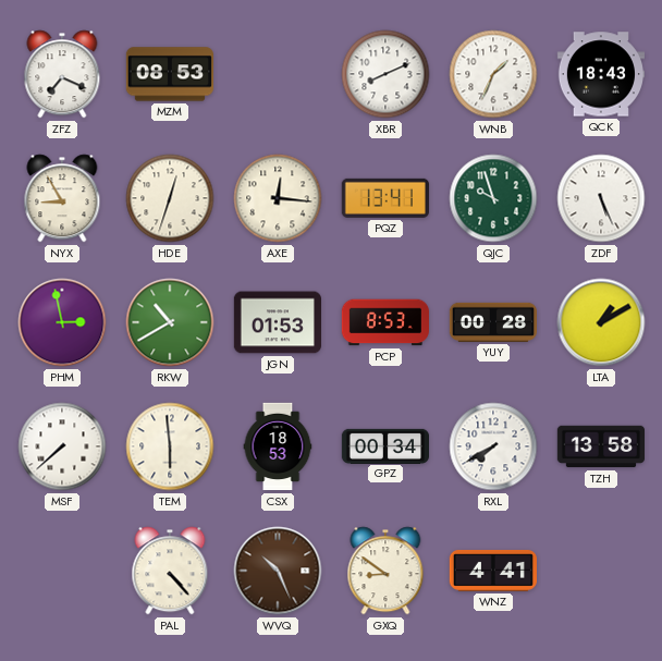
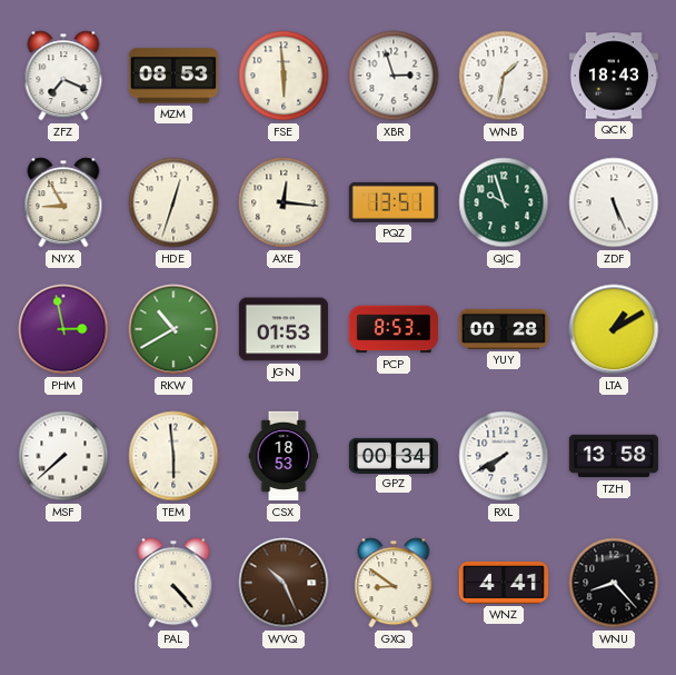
FSE: none -> 5:59 (284, 76)
XBR: 8:11 -> 2:57 (394, 76)
WNB: 1:34 -> 1:32 (504, 76)
PQZ: 13:41 -> 13:51 (394, 202)
WNU: none -> 8:23 (614, 583)
